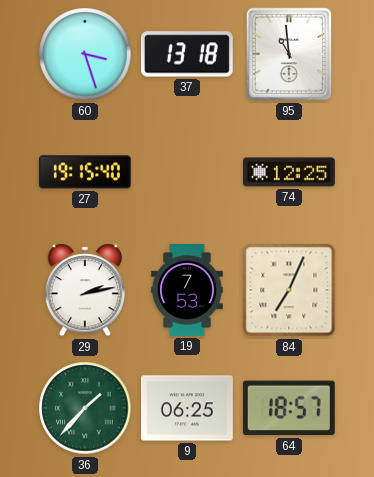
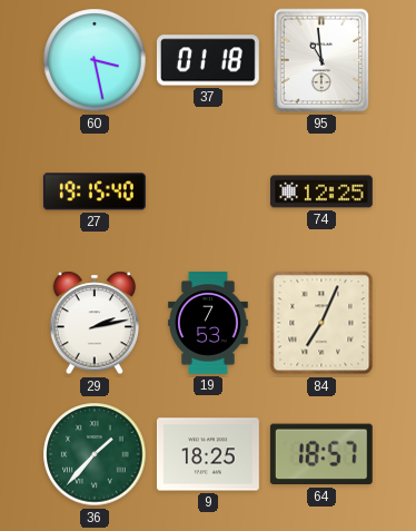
60: 3:27 -> 3:28 (95, 60)
37: 13:18 -> 01:18 (208, 60)
9: 06:25 -> 18:25 (208, 454)
